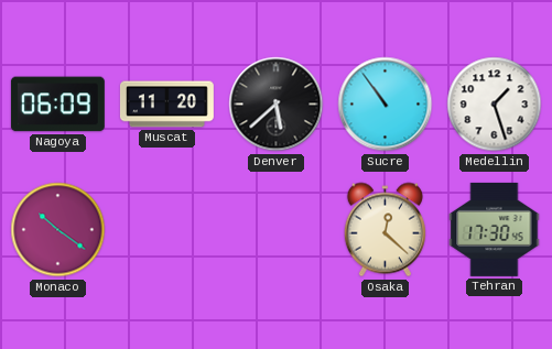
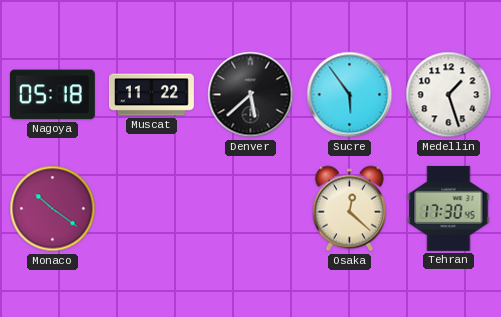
Nagoya: 06:09 -> 05:18 (52, 95)
Muscat: 11:20 -> 11:22 (151, 95)
Sucre: 10:54 -> 5:54 (350, 95)
